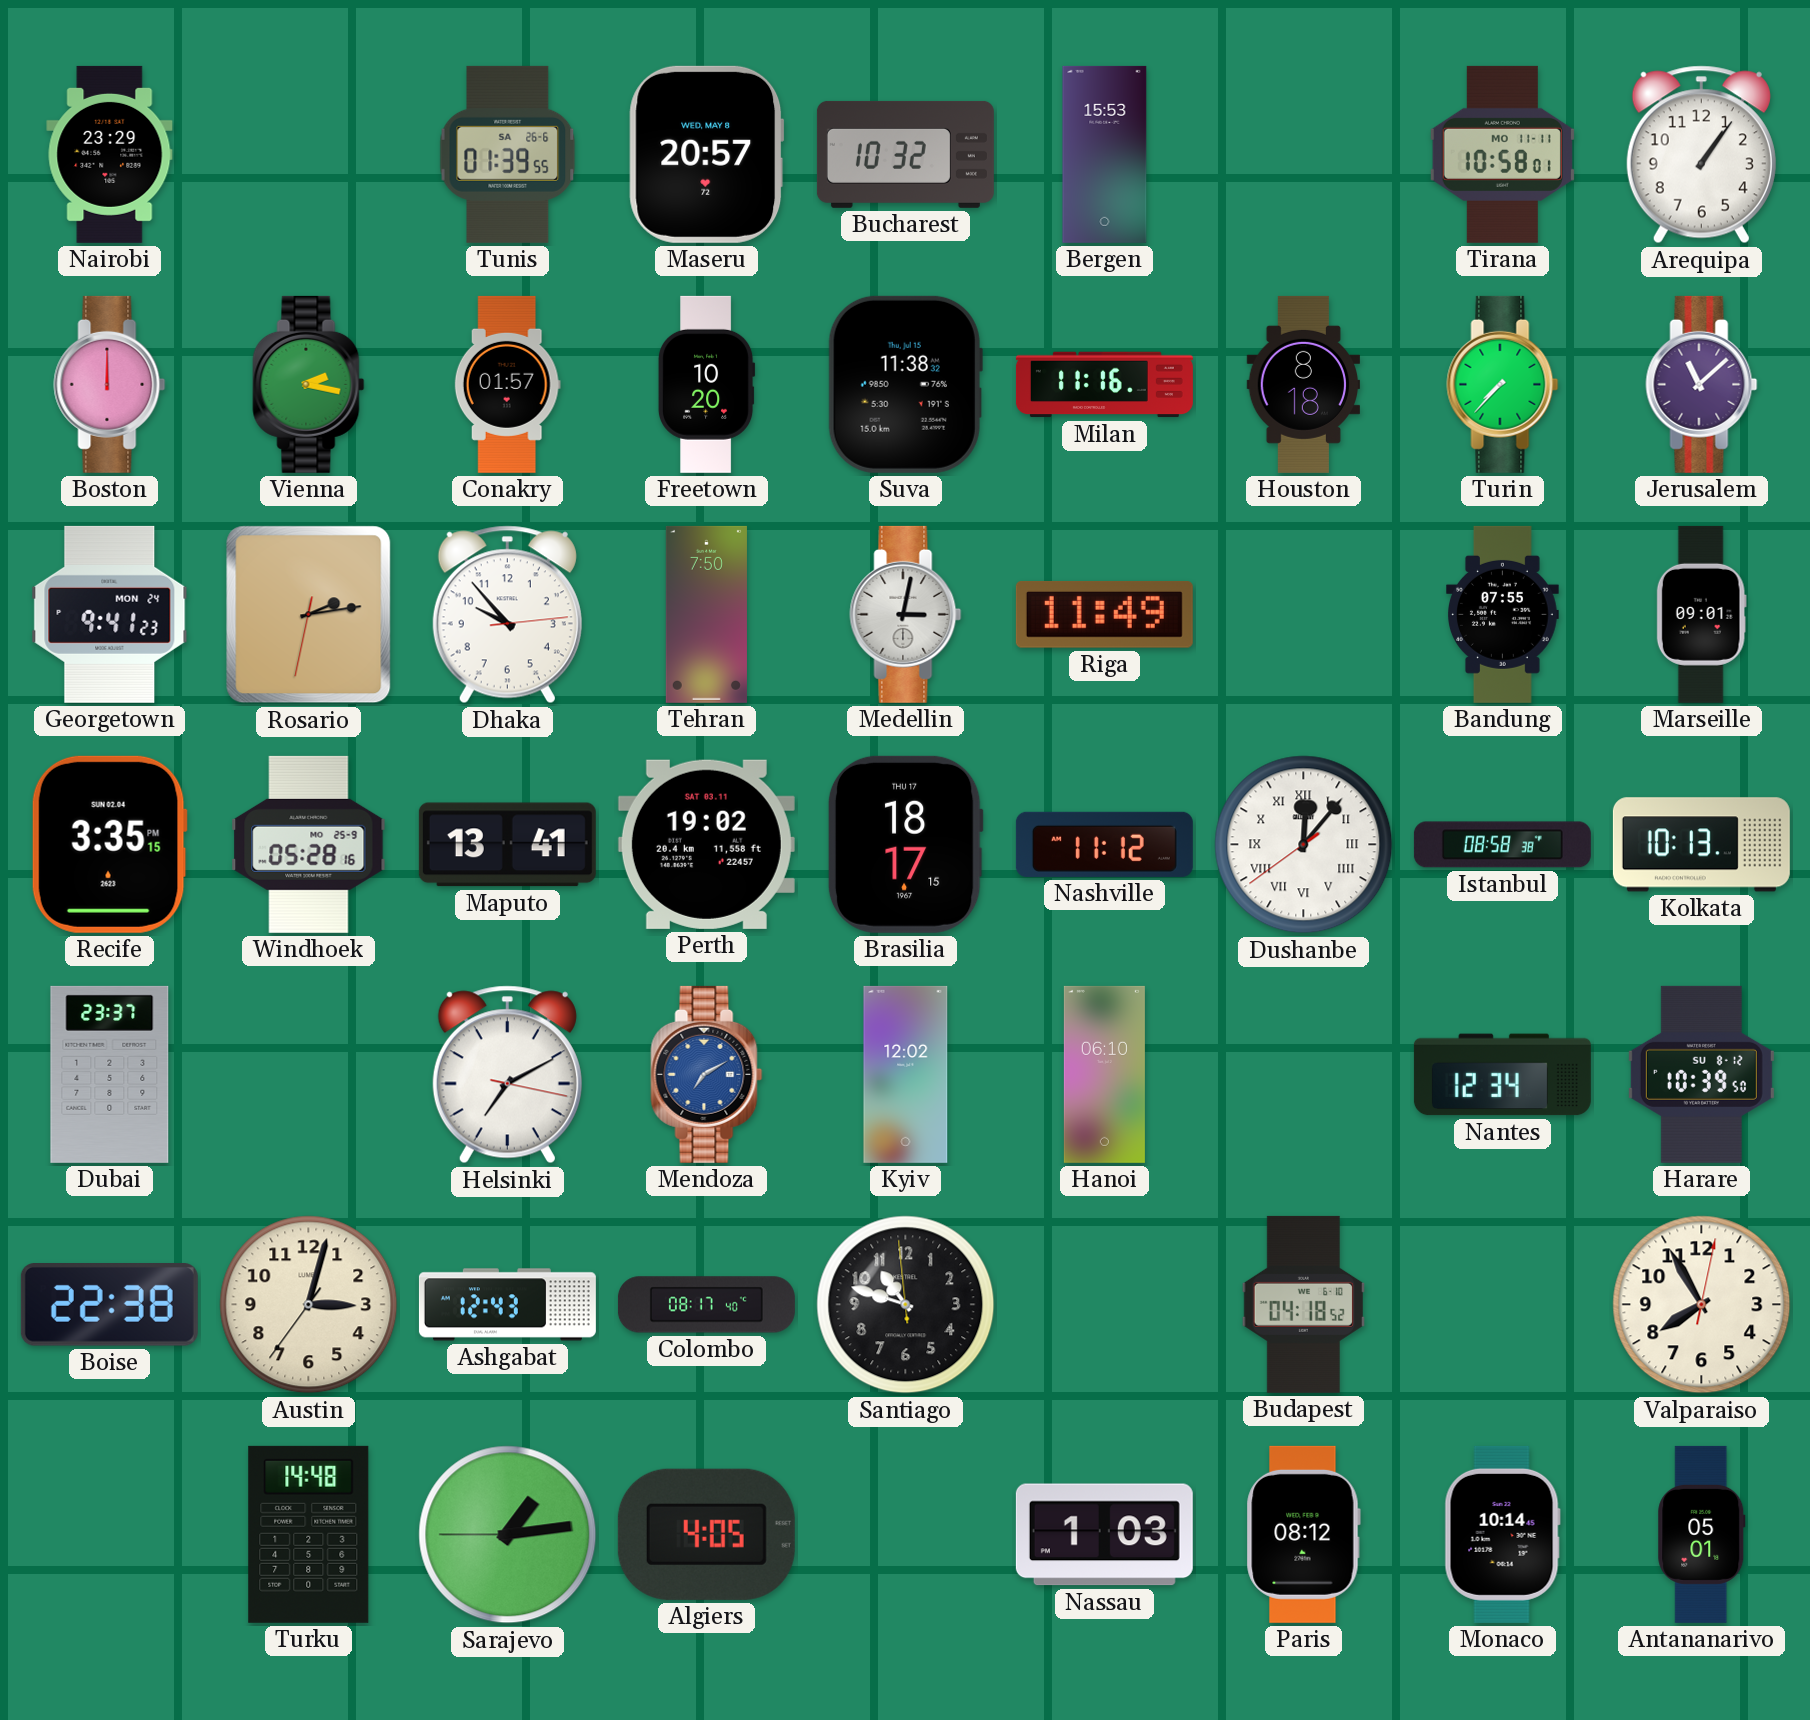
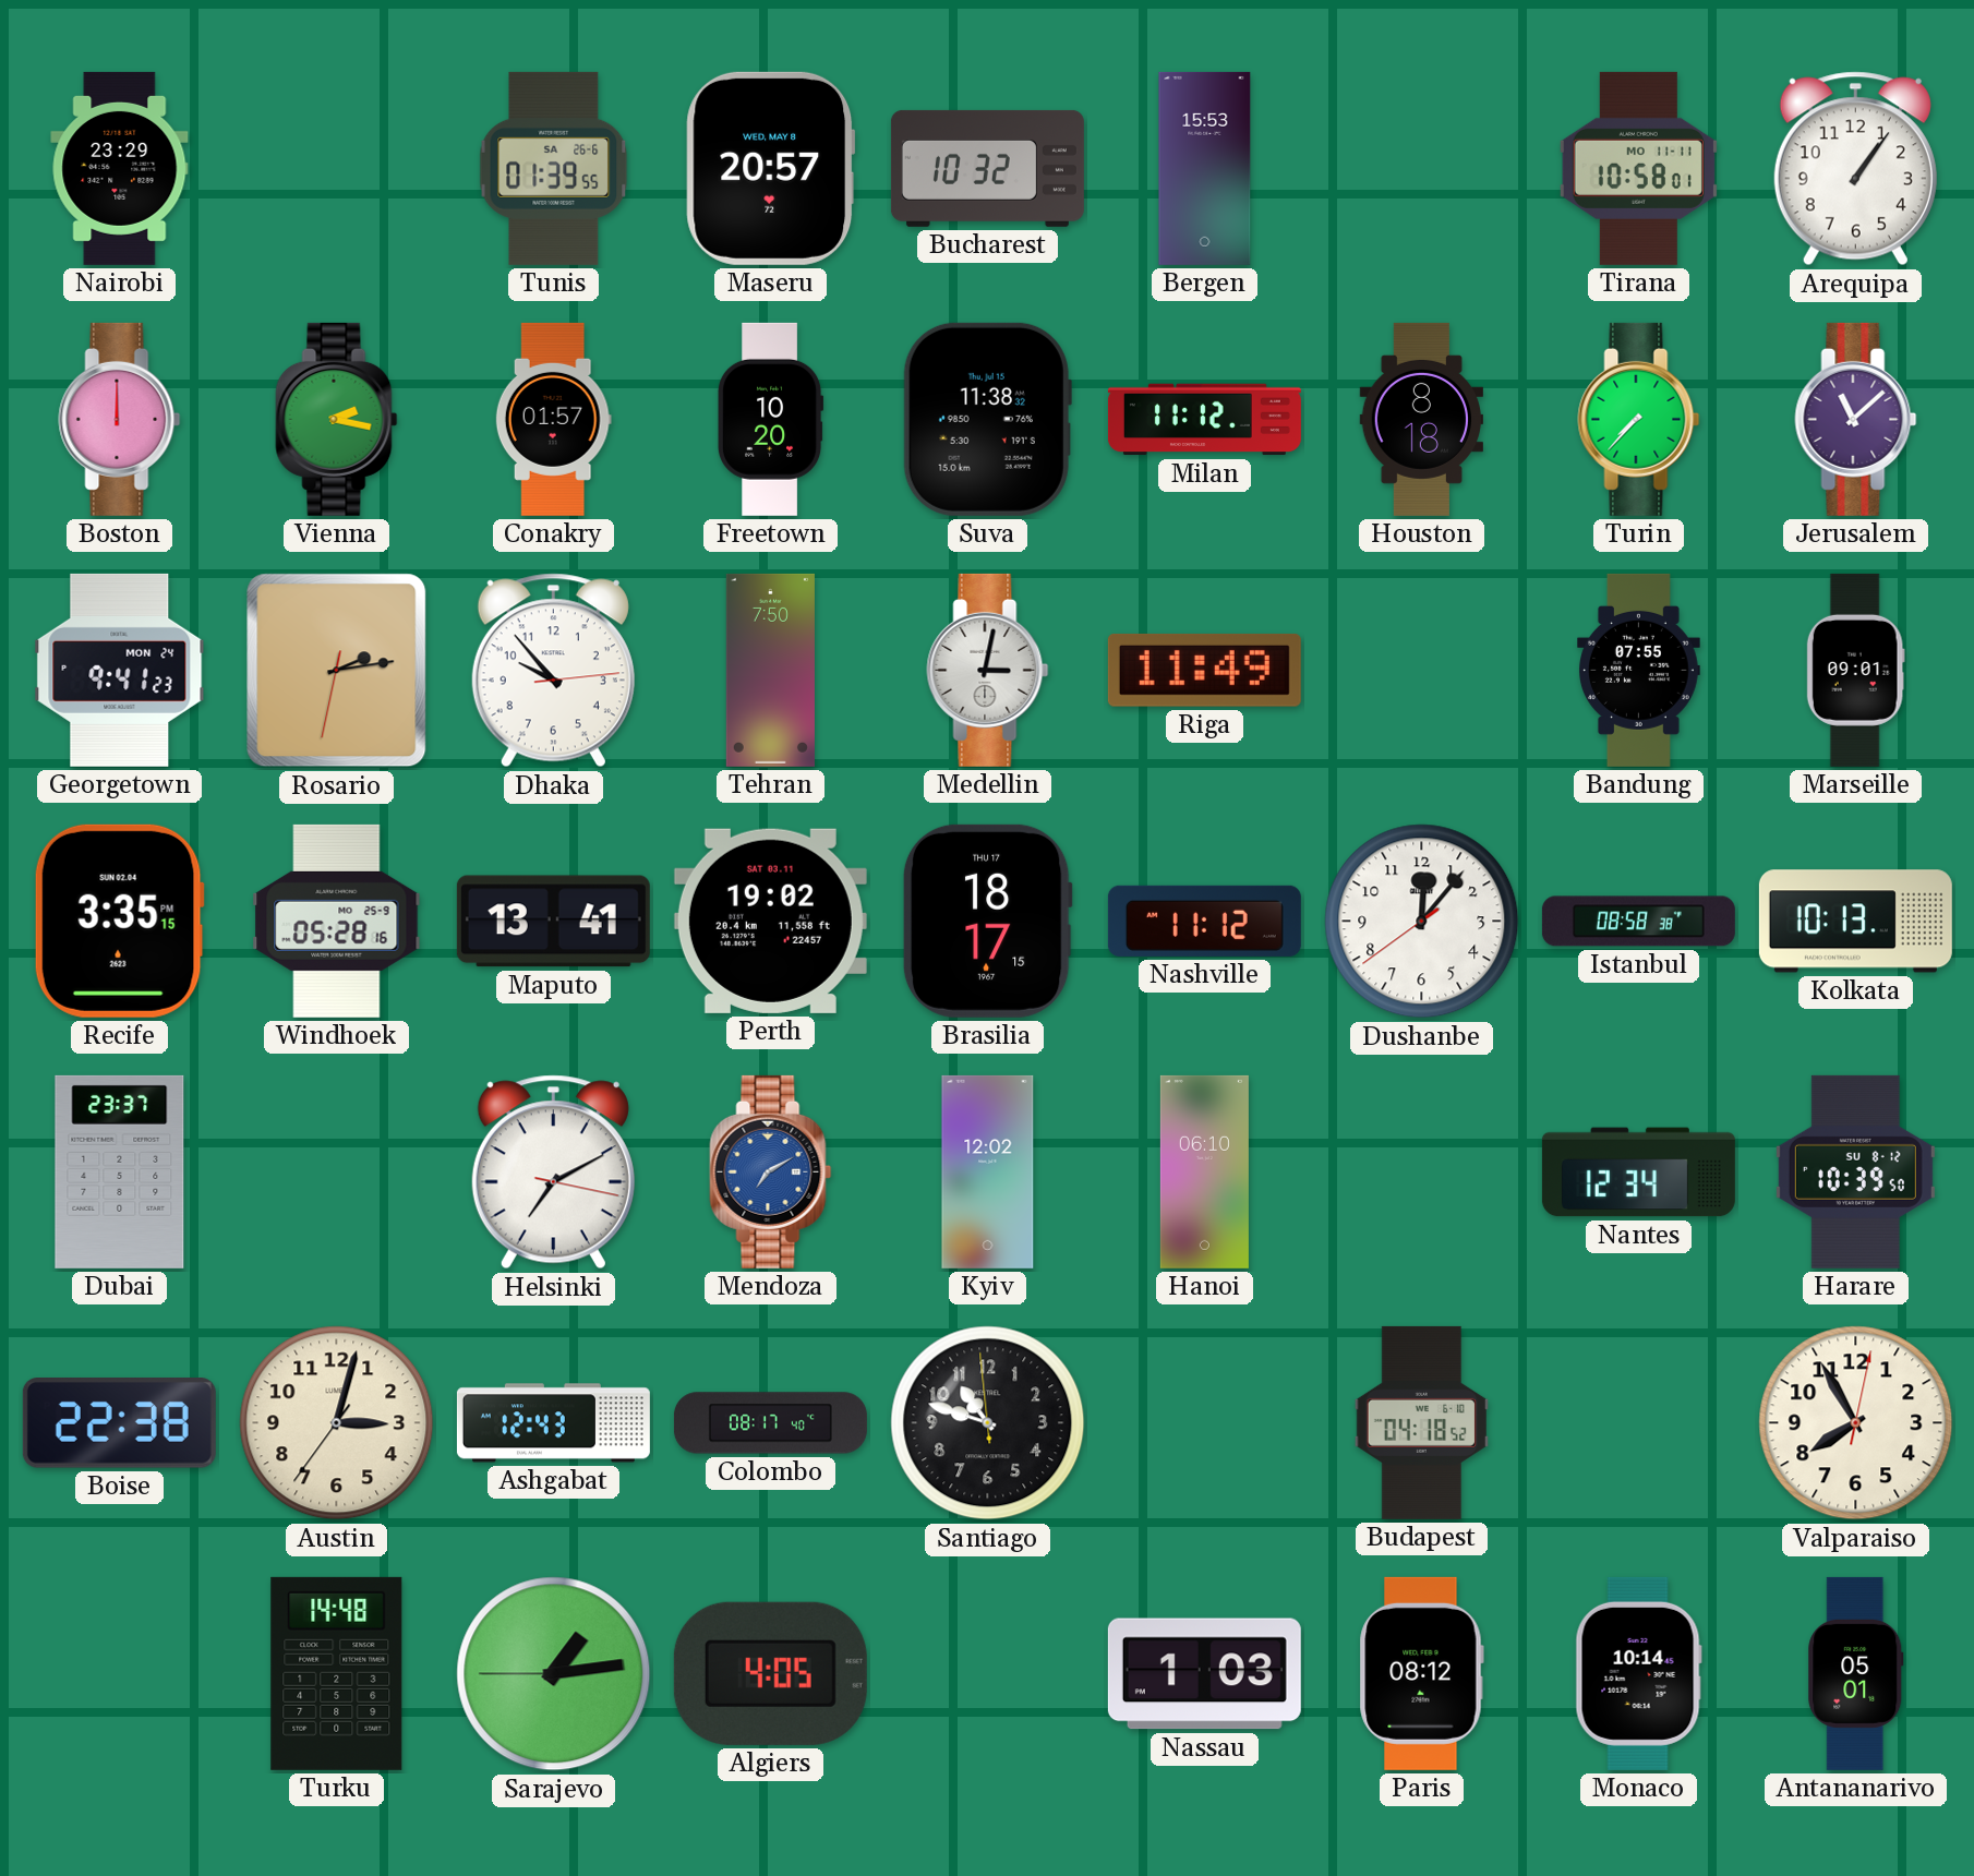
Milan: 11:16 -> 11:12 (1204, 420)
Dushanbe numerals: Roman -> Arabic (1422, 922)
